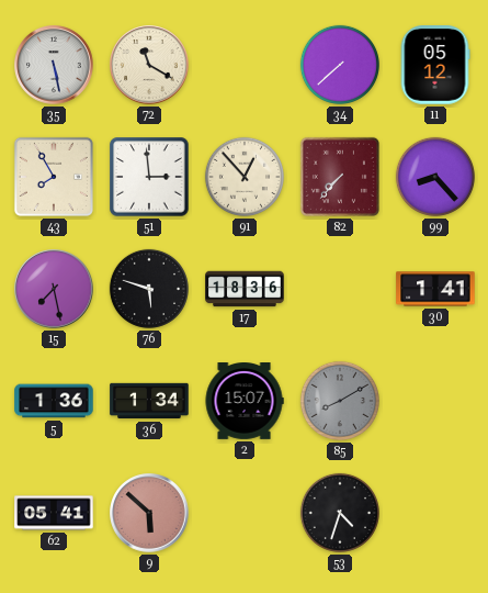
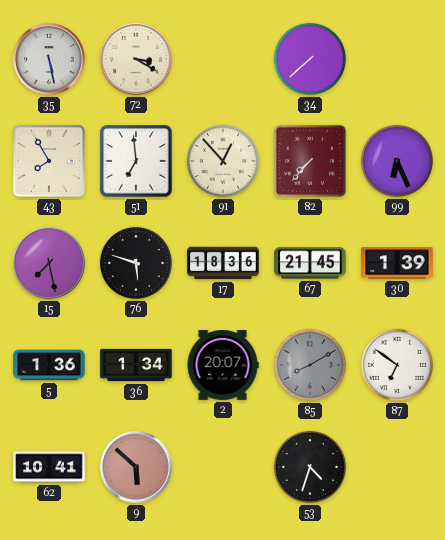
72: 11:20 -> 3:20 (136, 59)
11: 05:12 -> none (435, 65)
51: 2:59 -> 6:59 (136, 161)
99: 8:23 -> 6:26 (397, 161)
67: none -> 21:45 (310, 263)
30: 1:41 -> 1:39 (397, 263)
2: 15:07 -> 20:07 (223, 366)
87: none -> 6:51 (397, 365)
62: 05:41 -> 10:41 (49, 467)
